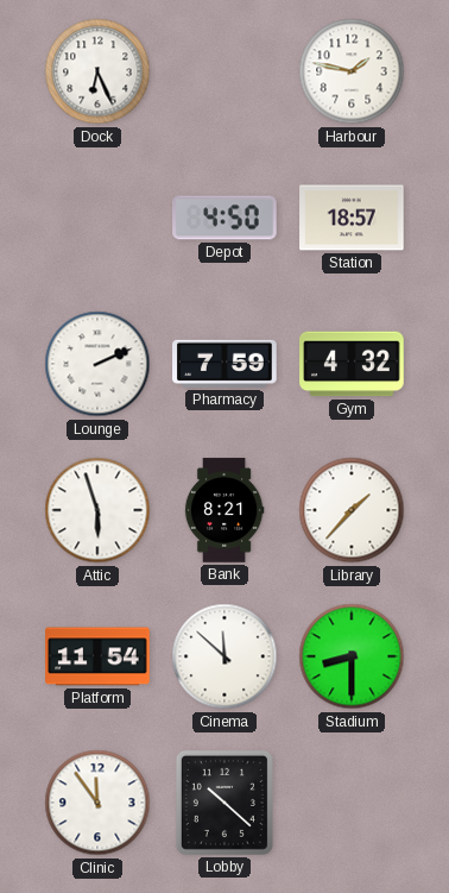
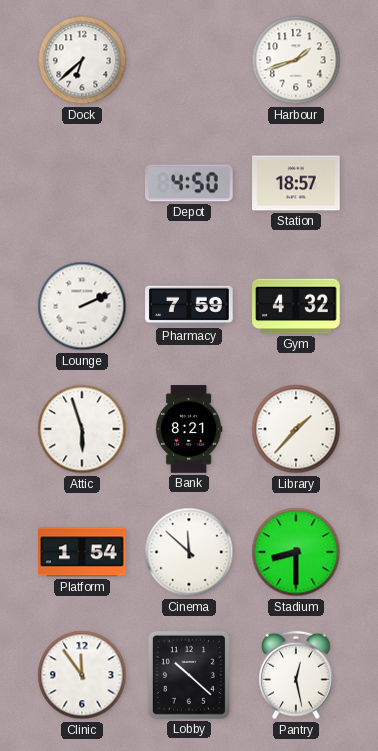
Dock: 6:26 -> 6:38 (82, 60)
Harbour: 1:47 -> 1:42 (296, 60)
Platform: 11:54 -> 1:54 (82, 552)
Pantry: none -> 12:28 (297, 675)
